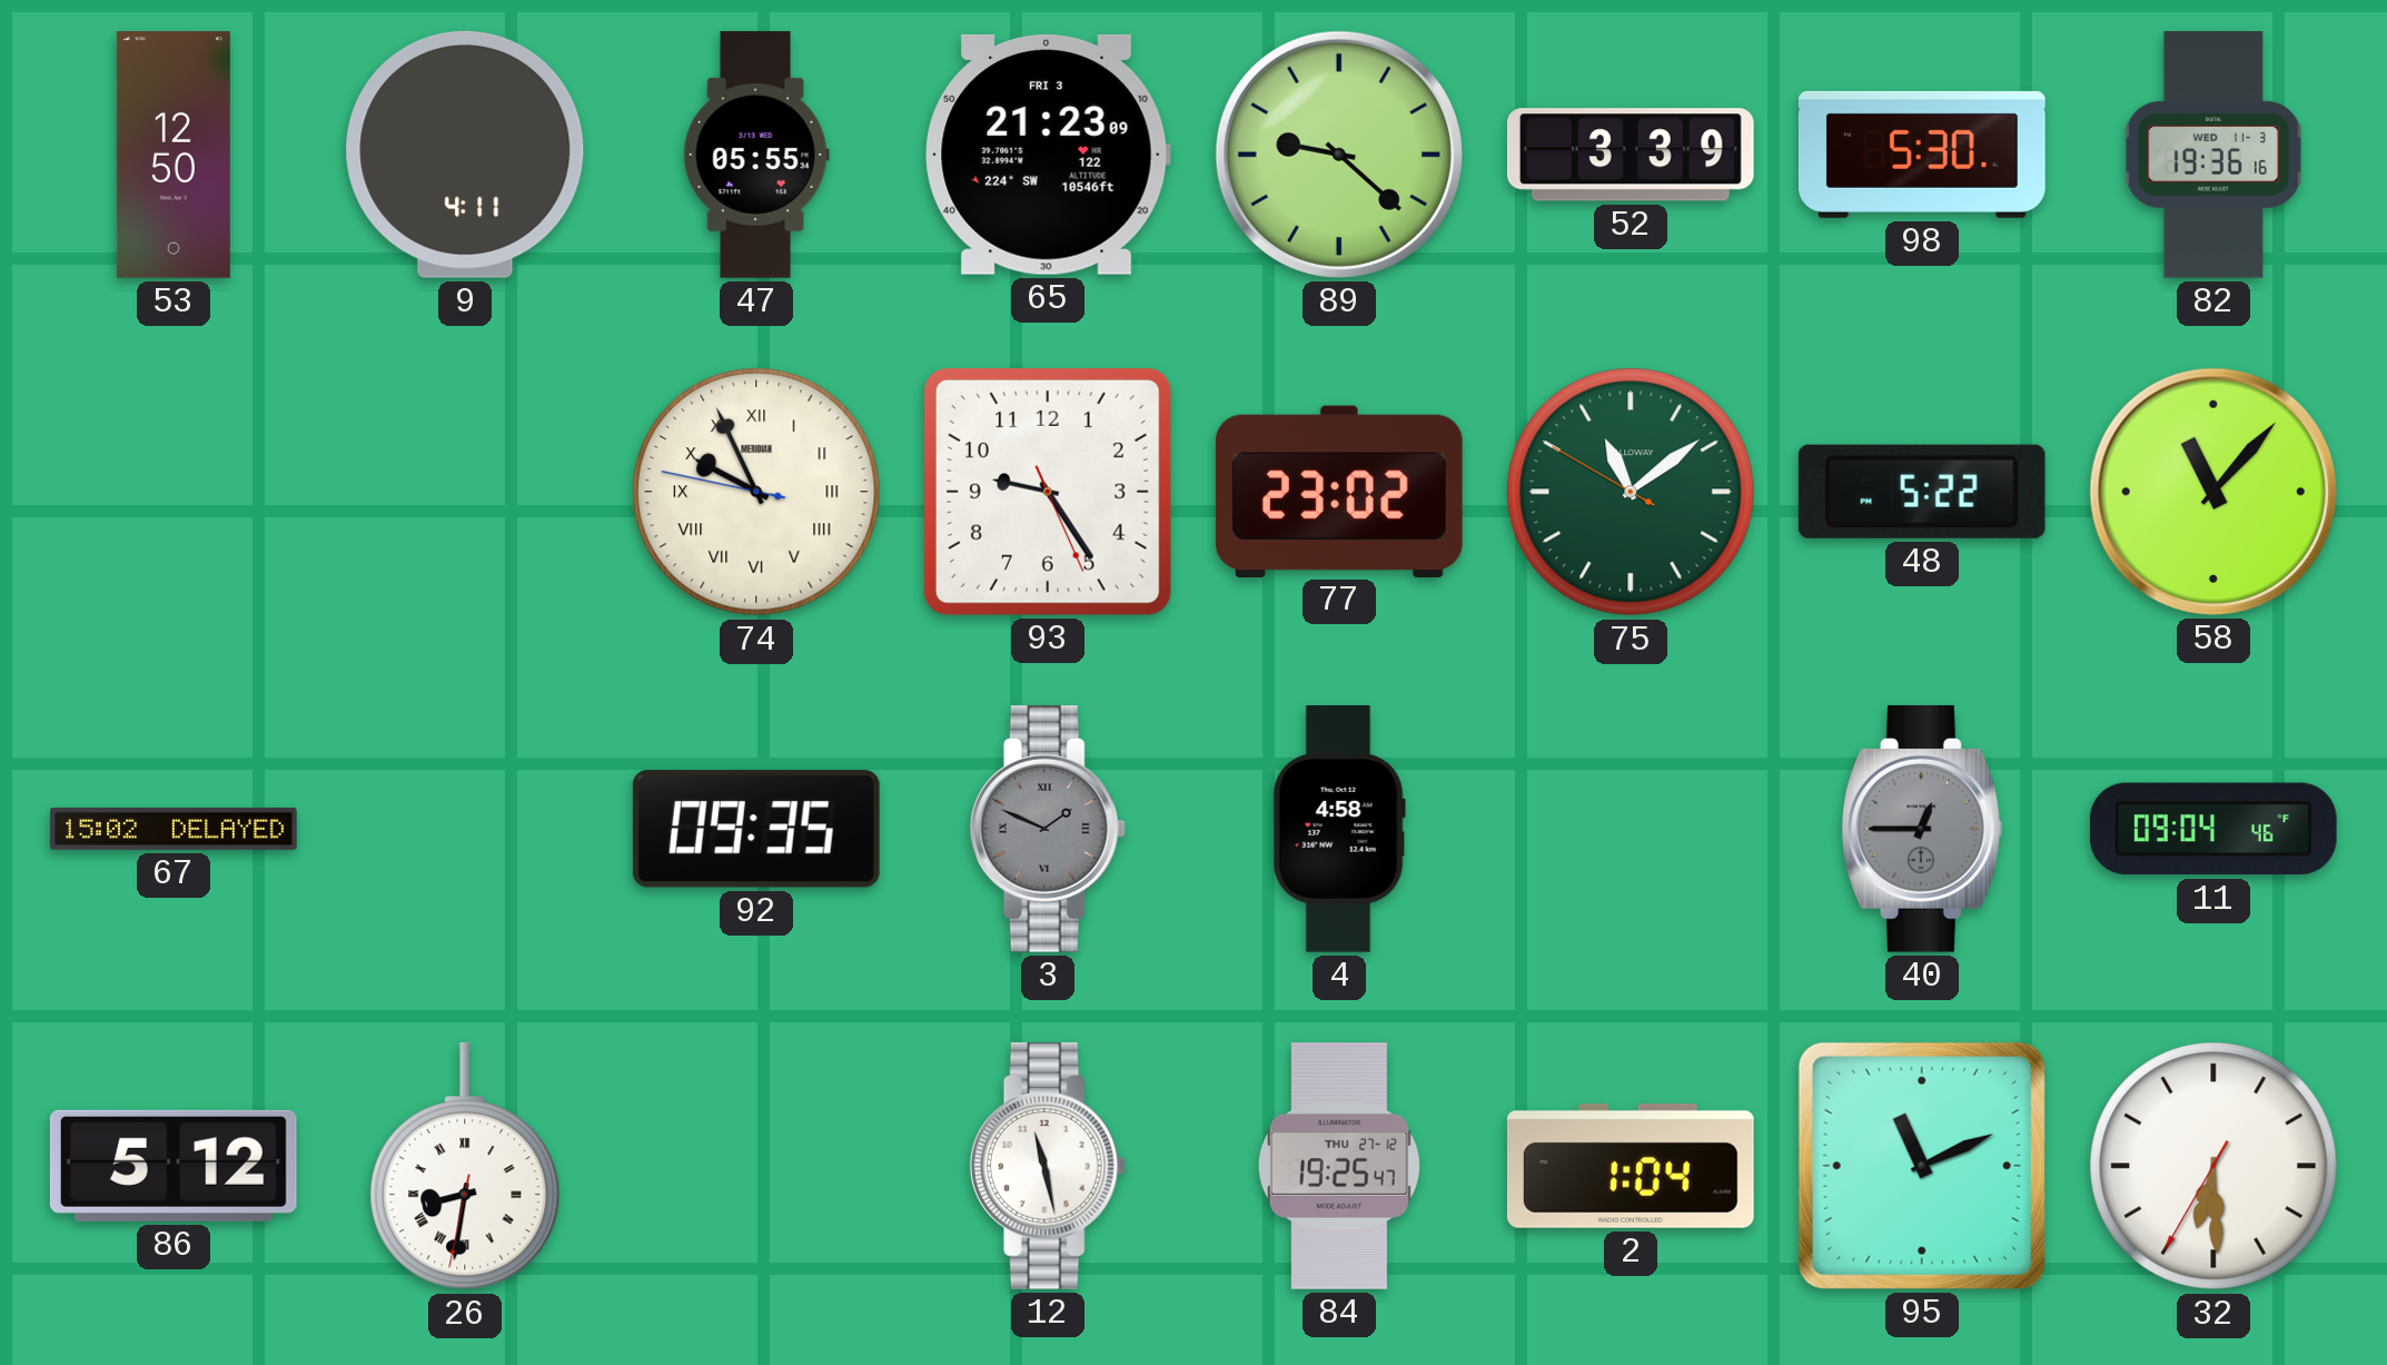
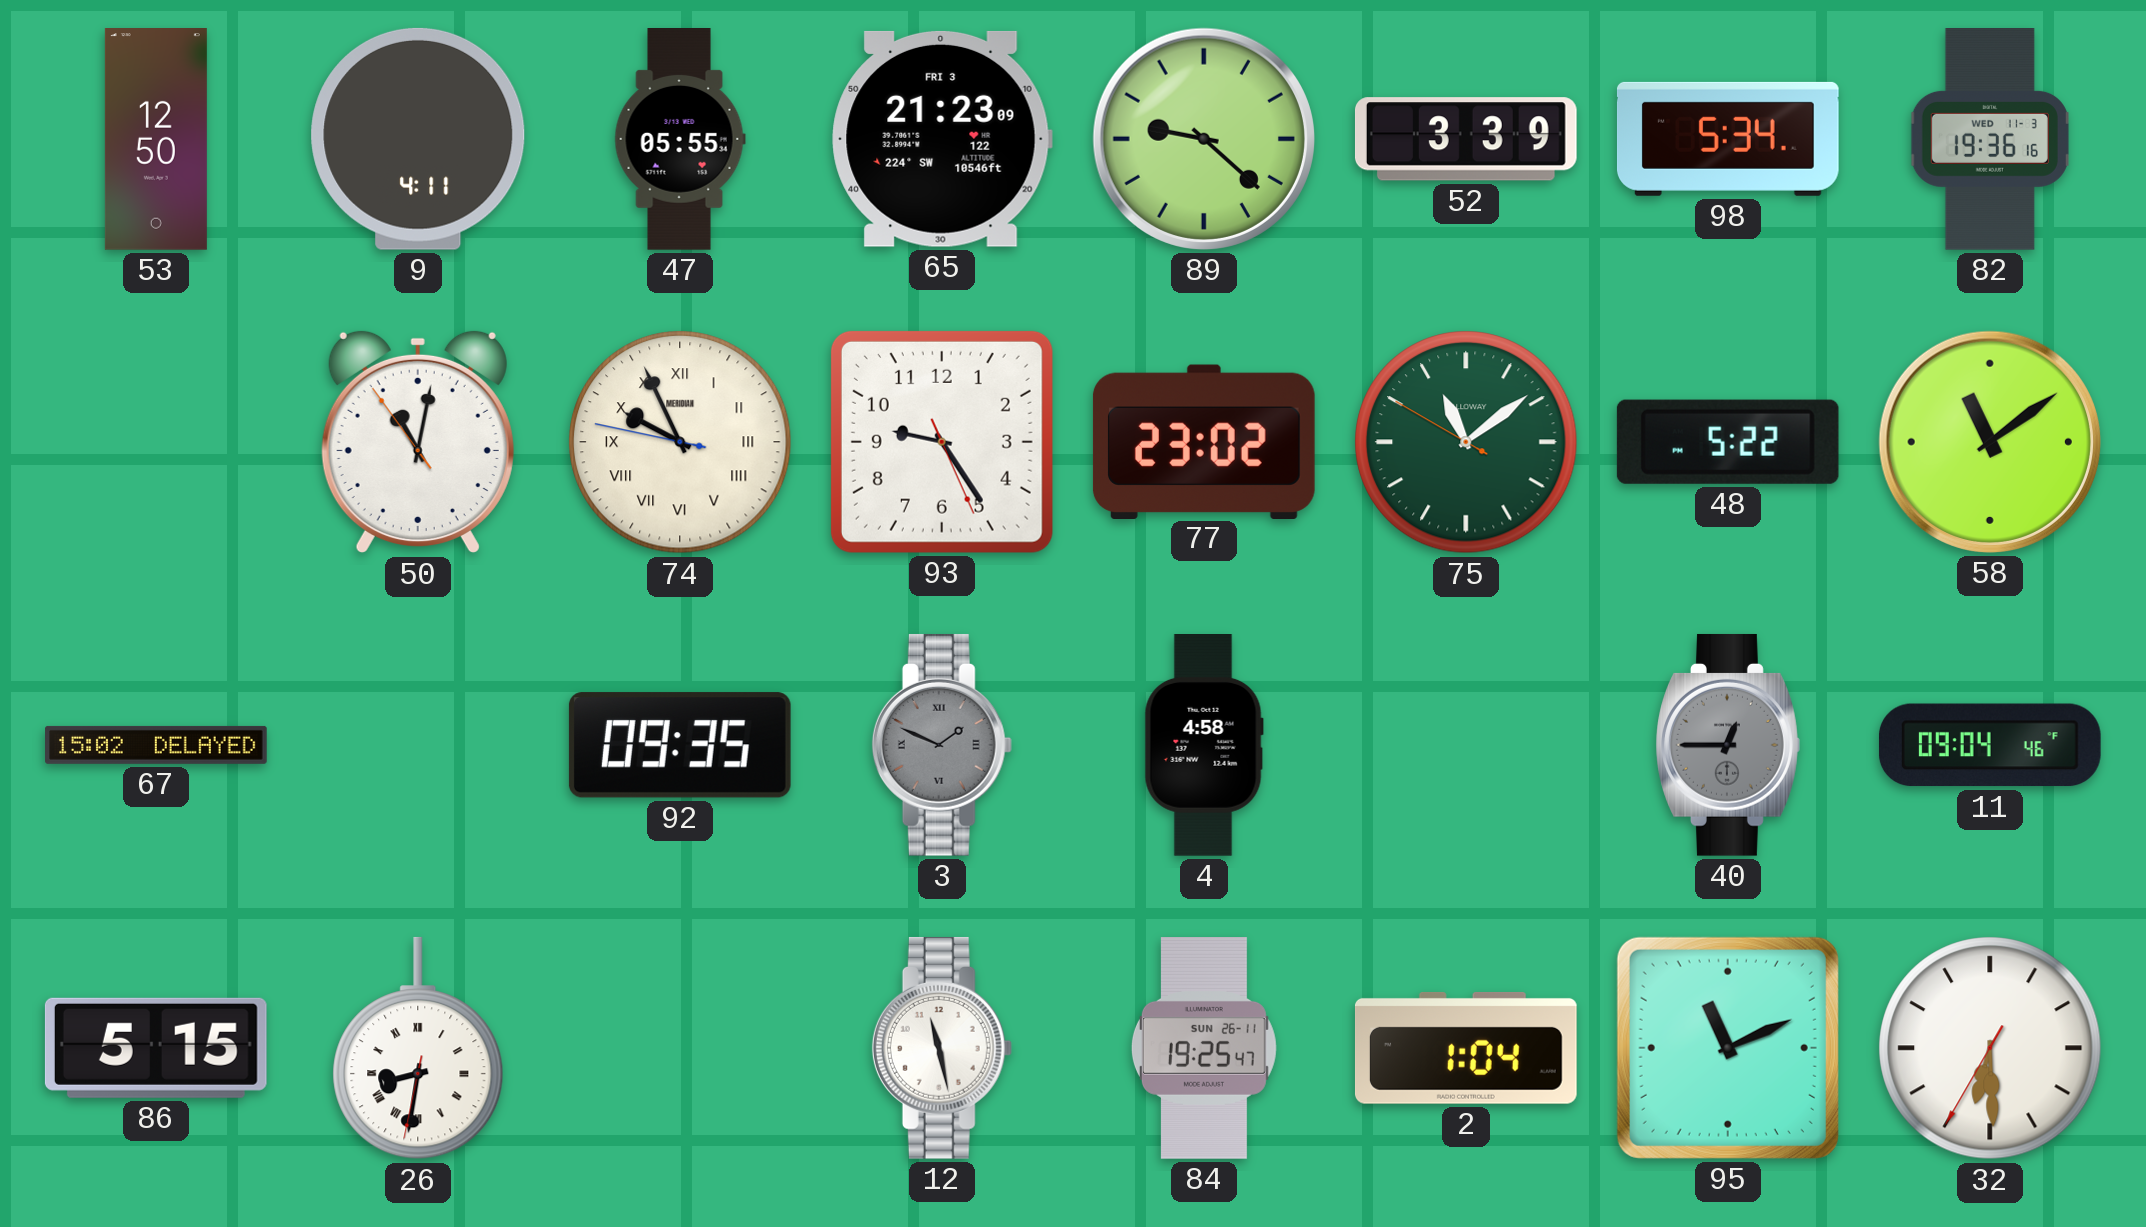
98: 5:30 -> 5:34 (1728, 139)
50: none -> 11:01 (418, 442)
58: 11:07 -> 11:09 (1990, 442)
86: 5:12 -> 5:15 (156, 1048)
84 date: THU 27-12 -> SUN 26-11 (1204, 1049)
